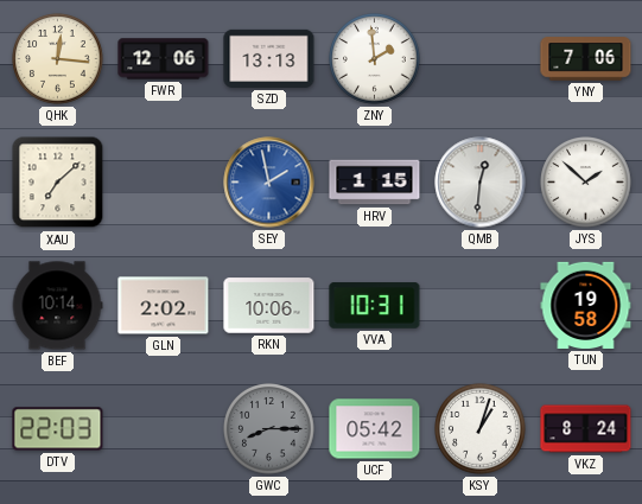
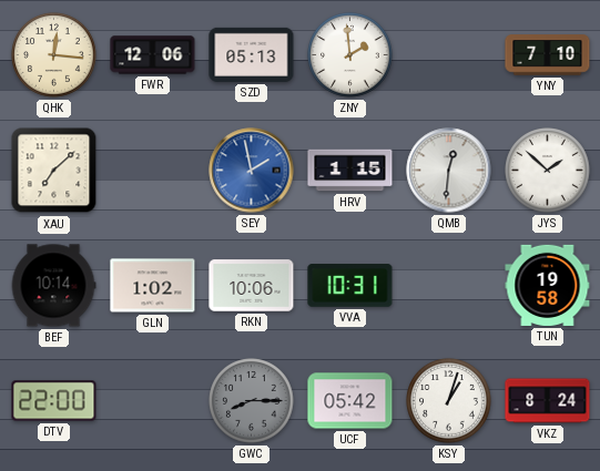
SZD: 13:13 -> 05:13 (252, 54)
YNY: 7:06 -> 7:10 (548, 55)
GLN: 2:02 -> 1:02 (153, 286)
DTV: 22:03 -> 22:00 (54, 401)
